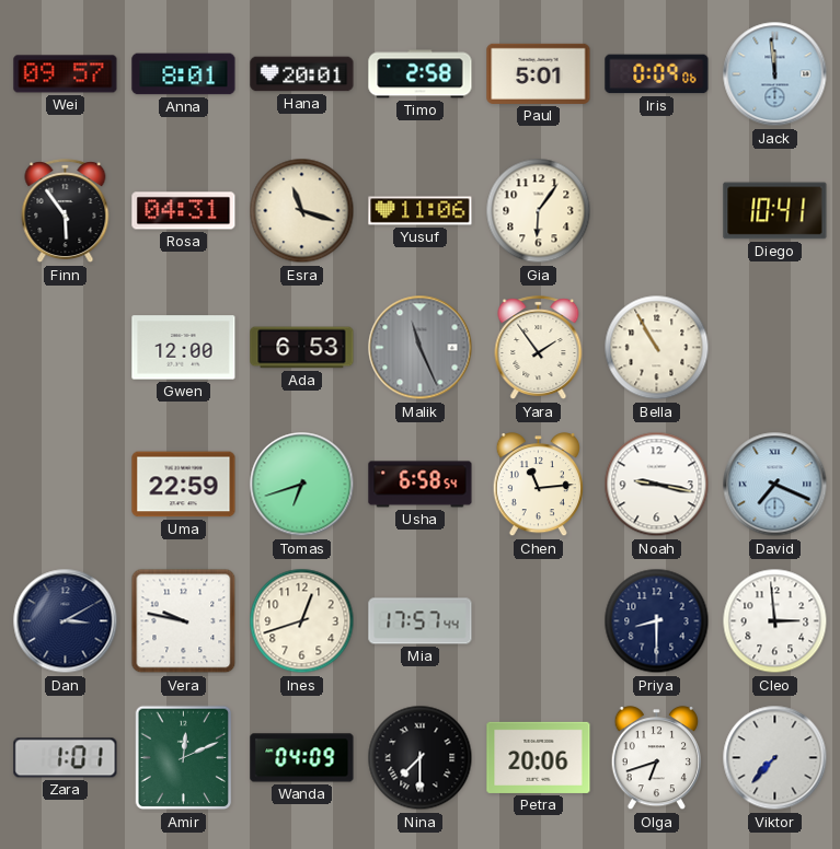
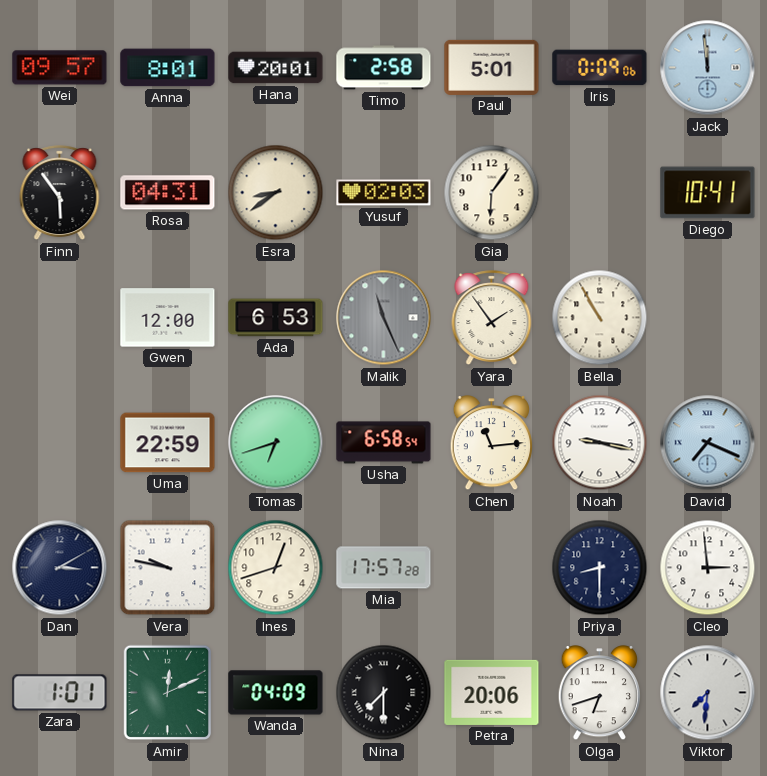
Esra: 11:18 -> 8:39 (276, 193)
Yusuf: 11:06 -> 02:03 (384, 193)
Mia: 17:57:44 -> 17:57:28 (384, 568)
Viktor: 7:37 -> 7:31 (708, 693)
